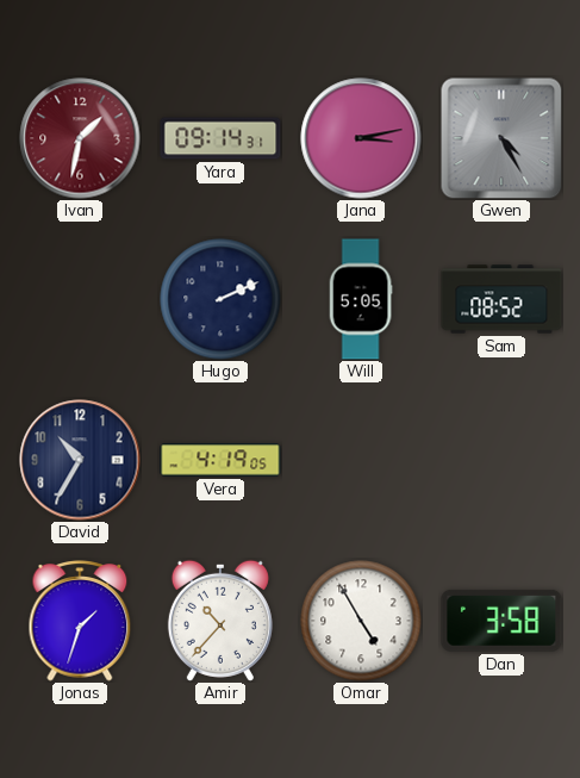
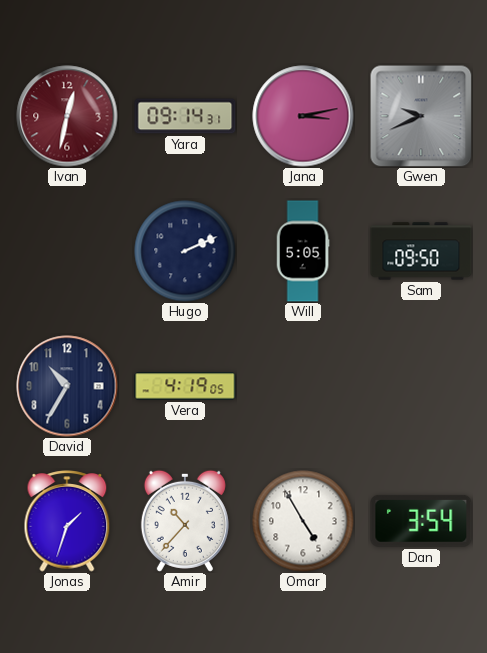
Ivan: 1:32 -> 12:32 (67, 116)
Gwen: 4:25 -> 9:41 (421, 116)
Sam: 08:52 -> 09:50 (421, 251)
Dan: 3:58 -> 3:54 (421, 521)
